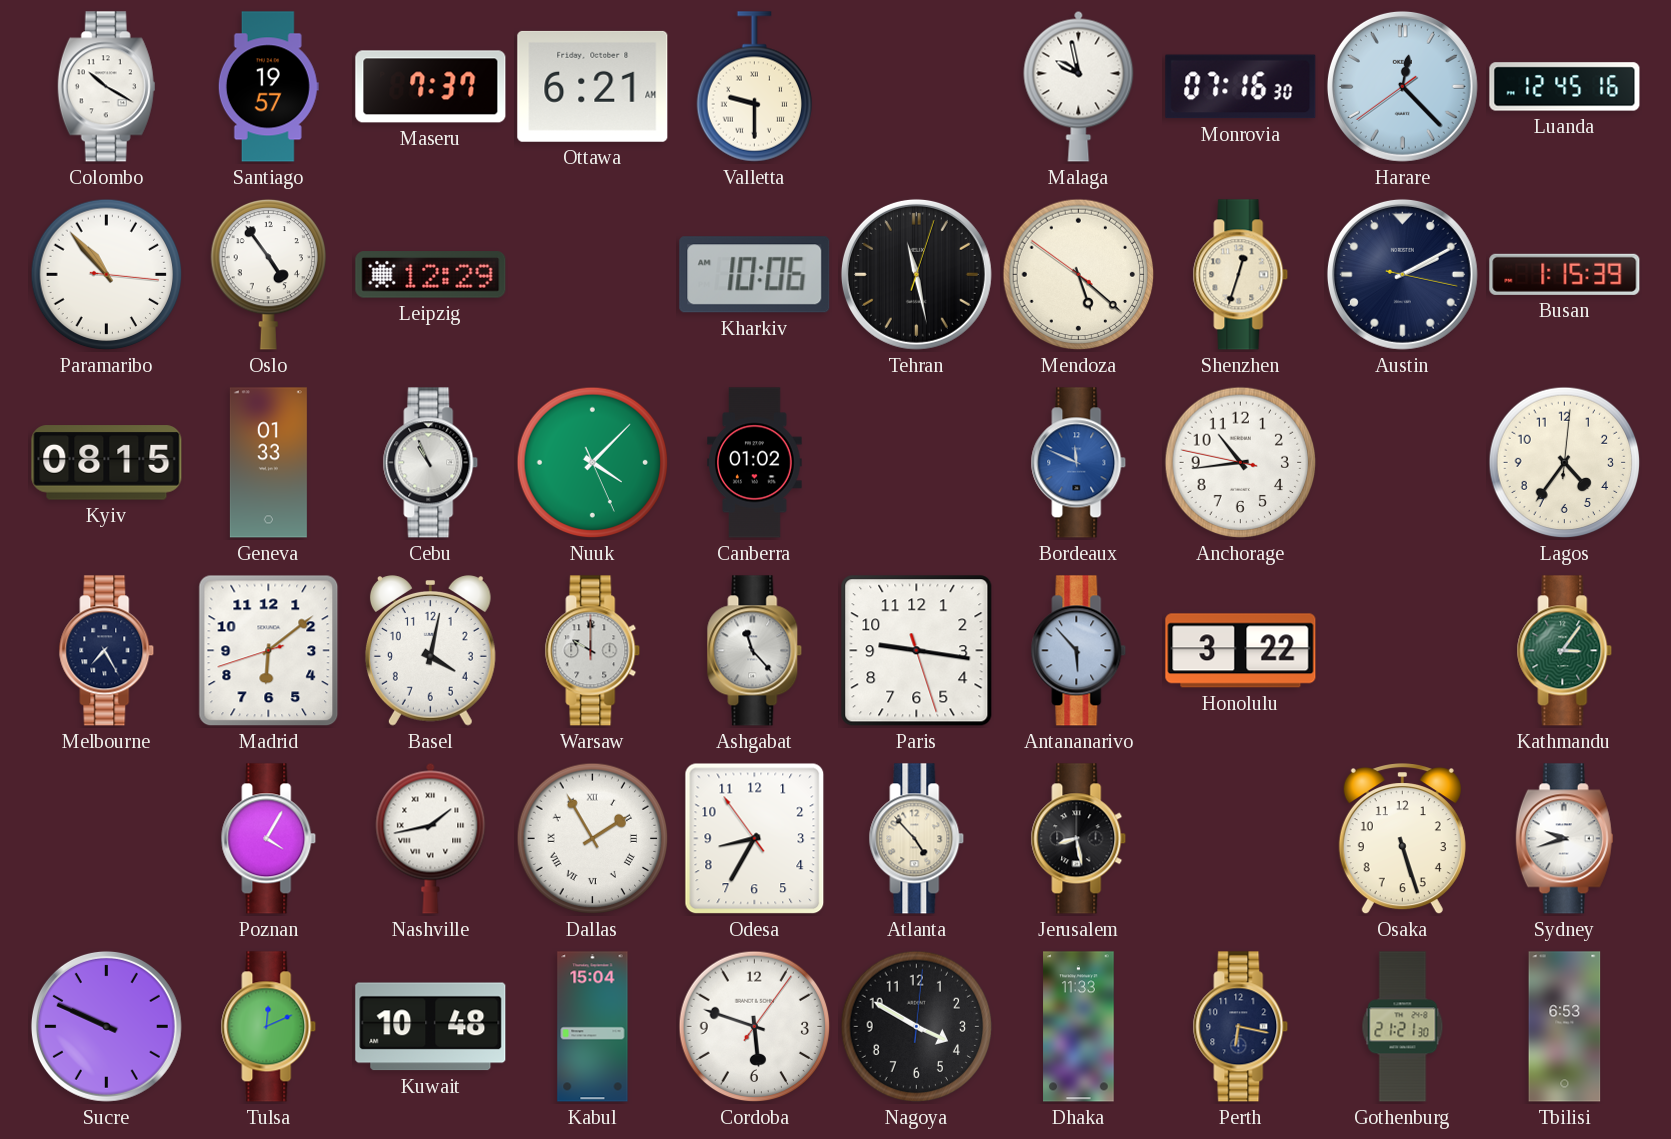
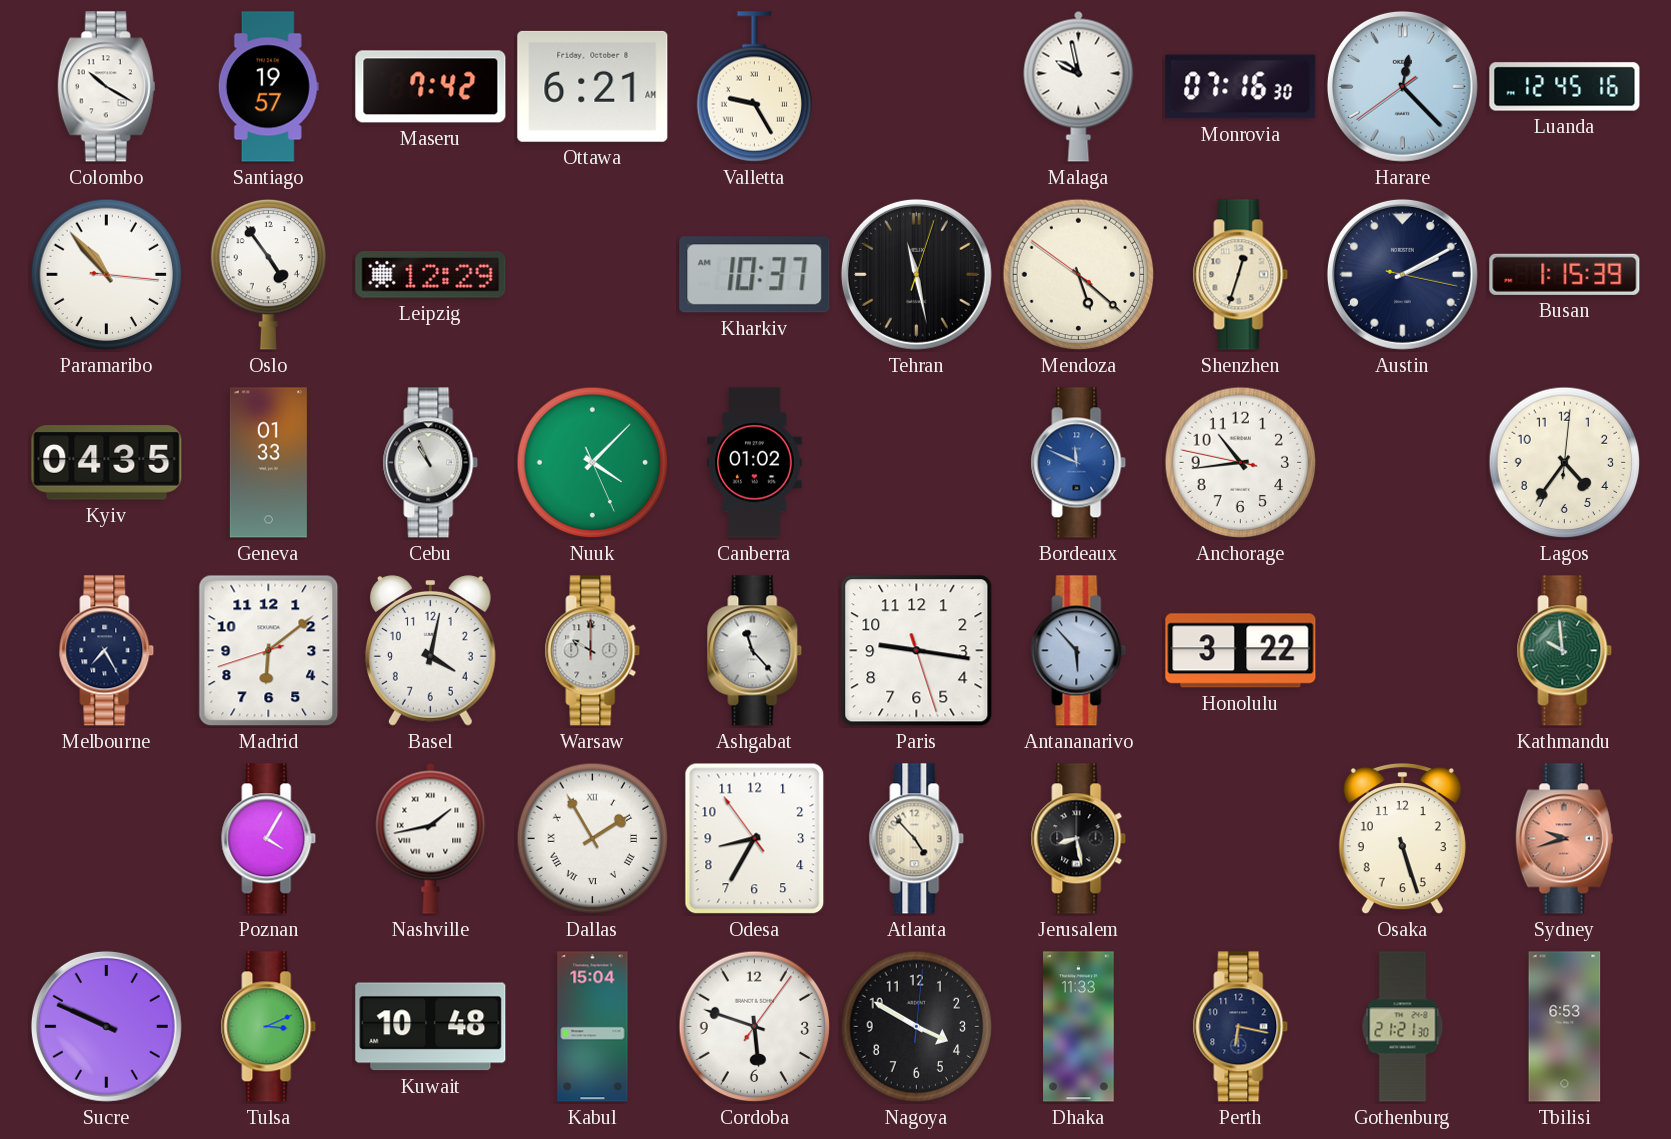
Maseru: 7:37 -> 7:42 (431, 87)
Valletta: 9:30 -> 9:25 (754, 87)
Kharkiv: 10:06 -> 10:37 (755, 275)
Kyiv: 08:15 -> 04:35 (107, 463)
Kathmandu: 3:06 -> 9:59 (1565, 651)
Sydney dial: white -> salmon (1564, 839)
Tulsa: 12:11 -> 3:11 (269, 1027)
